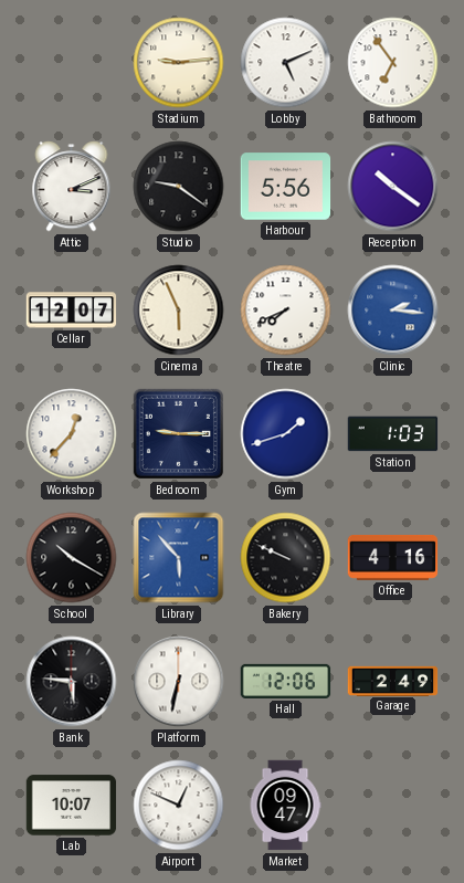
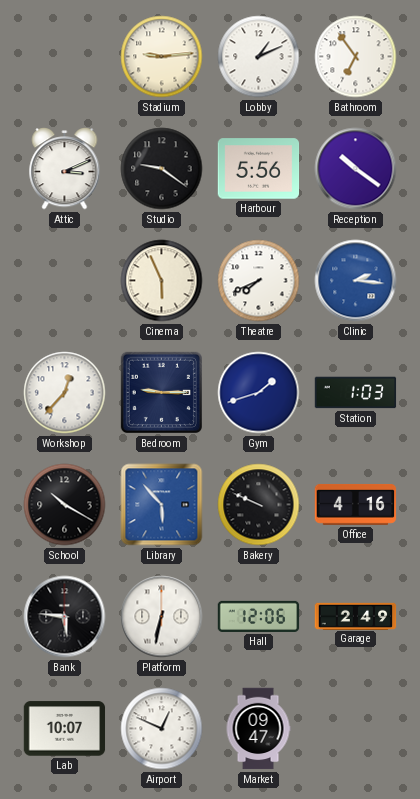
Lobby: 5:11 -> 1:11 (259, 57)
Cellar: 12:07 -> none (72, 311)
